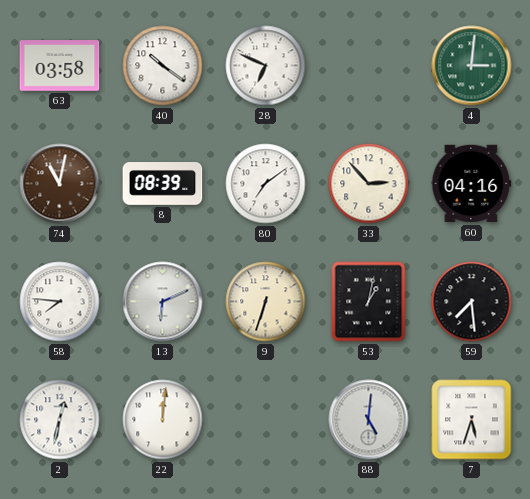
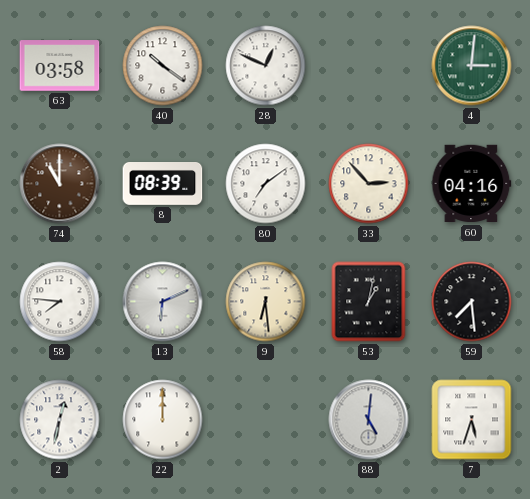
28: 6:49 -> 12:49 (266, 66)
74: 11:02 -> 11:00 (60, 184)
9: 6:33 -> 6:29 (266, 302)
22: 12:01 -> 12:00 (163, 420)
